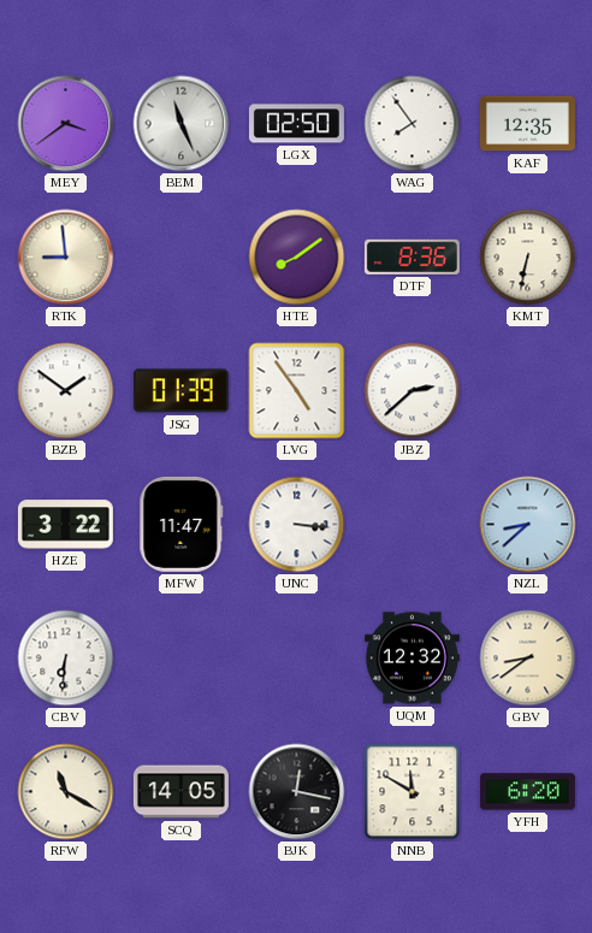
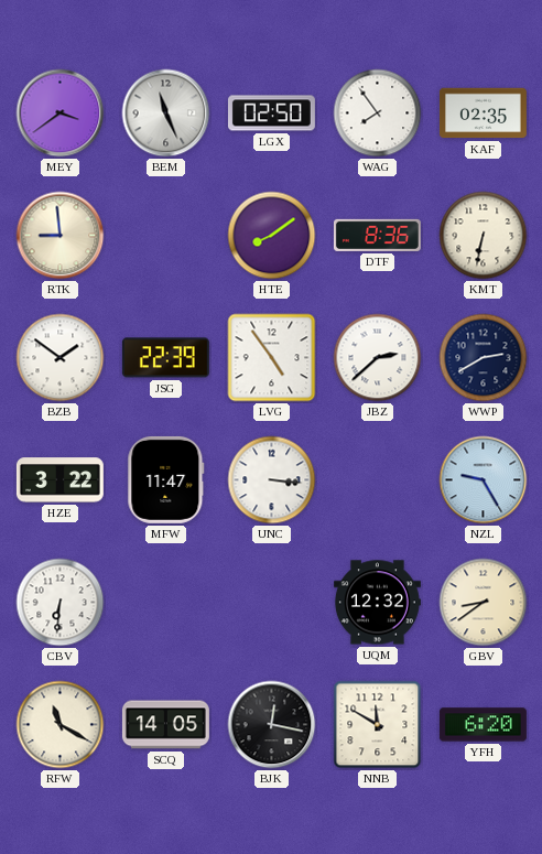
KAF: 12:35 -> 02:35 (483, 113)
JSG: 01:39 -> 22:39 (165, 358)
WWP: none -> 2:40 (484, 358)
NZL: 8:38 -> 9:25 (484, 480)
